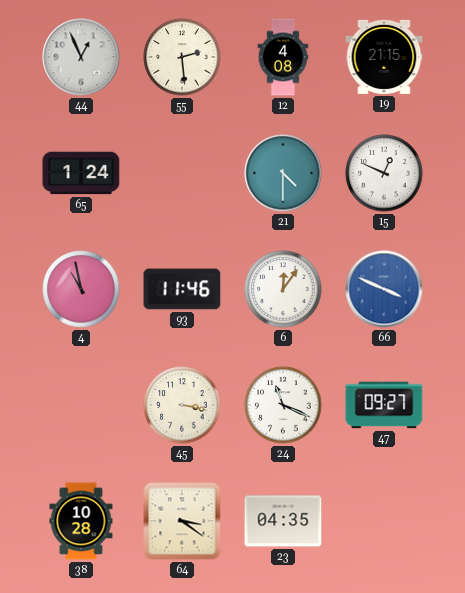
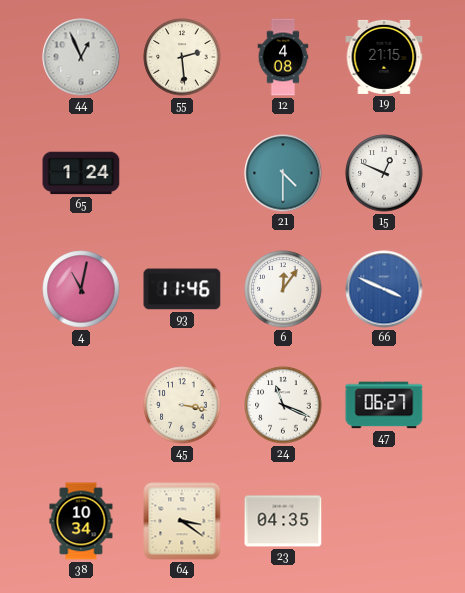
4: 10:58 -> 11:02 (81, 289)
47: 09:27 -> 06:27 (384, 405)
38: 10:28 -> 10:34 (81, 521)
